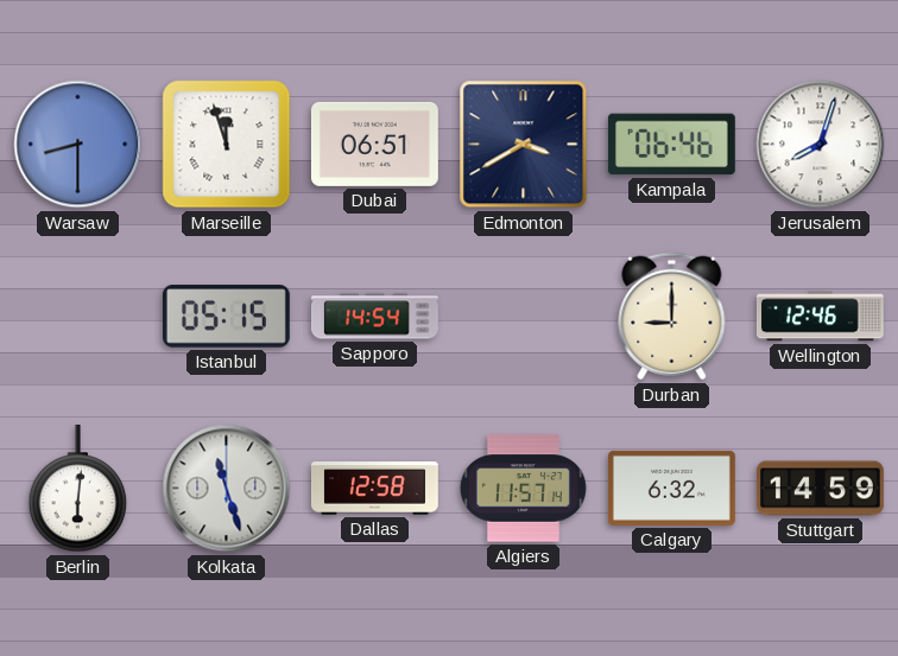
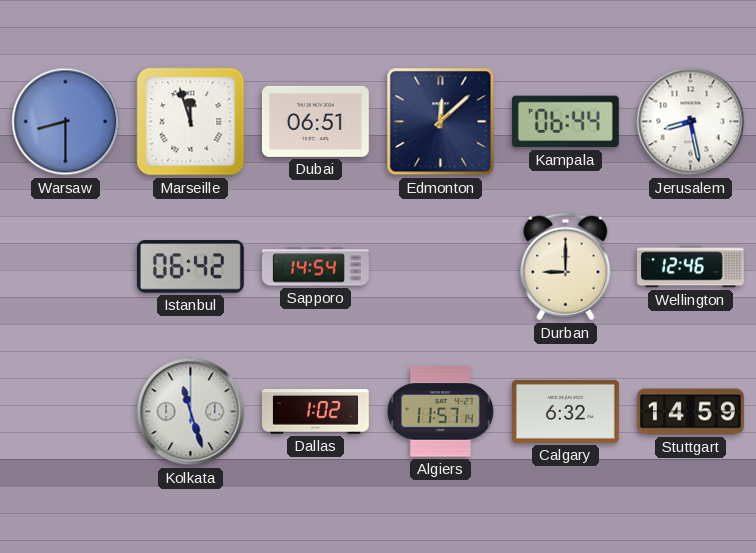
Edmonton: 3:40 -> 12:08 (441, 122)
Kampala: 06:46 -> 06:44 (565, 122)
Jerusalem: 8:03 -> 8:28 (691, 122)
Istanbul: 05:15 -> 06:42 (190, 267)
Berlin: 6:01 -> none (78, 489)
Dallas: 12:58 -> 1:02 (315, 412)
